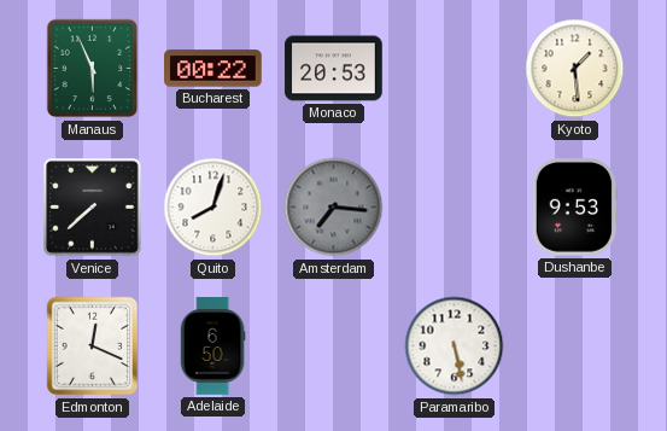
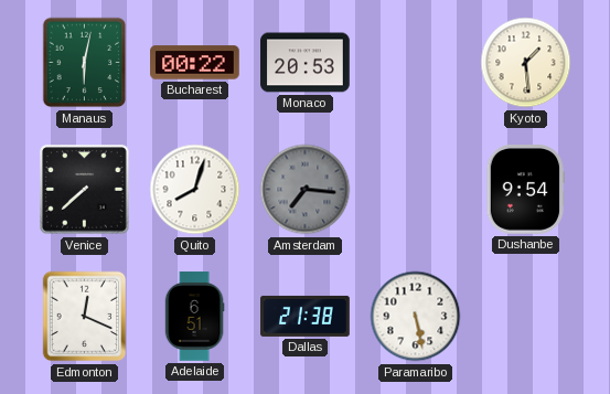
Manaus: 5:56 -> 6:02 (85, 63)
Dushanbe: 9:53 -> 9:54 (526, 190)
Adelaide: 6:50 -> 6:51 (194, 317)
Dallas: none -> 21:38 (306, 316)
